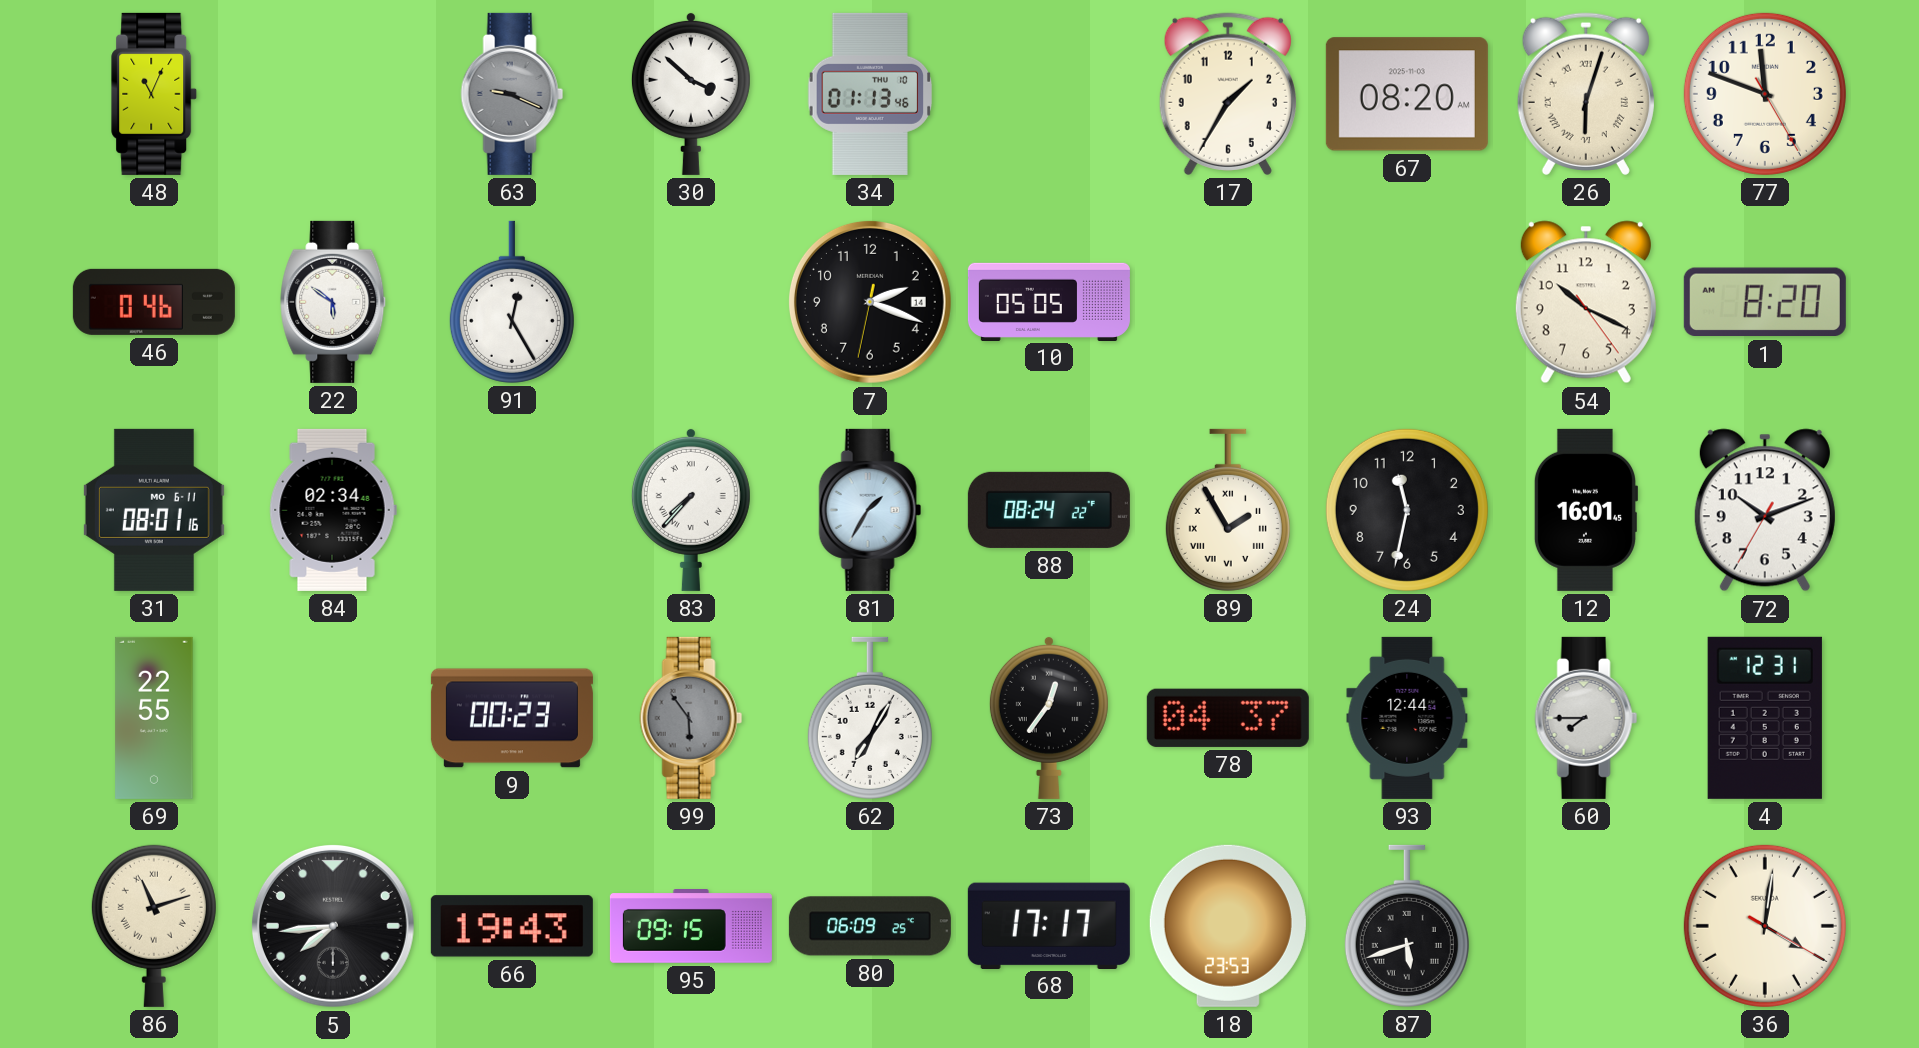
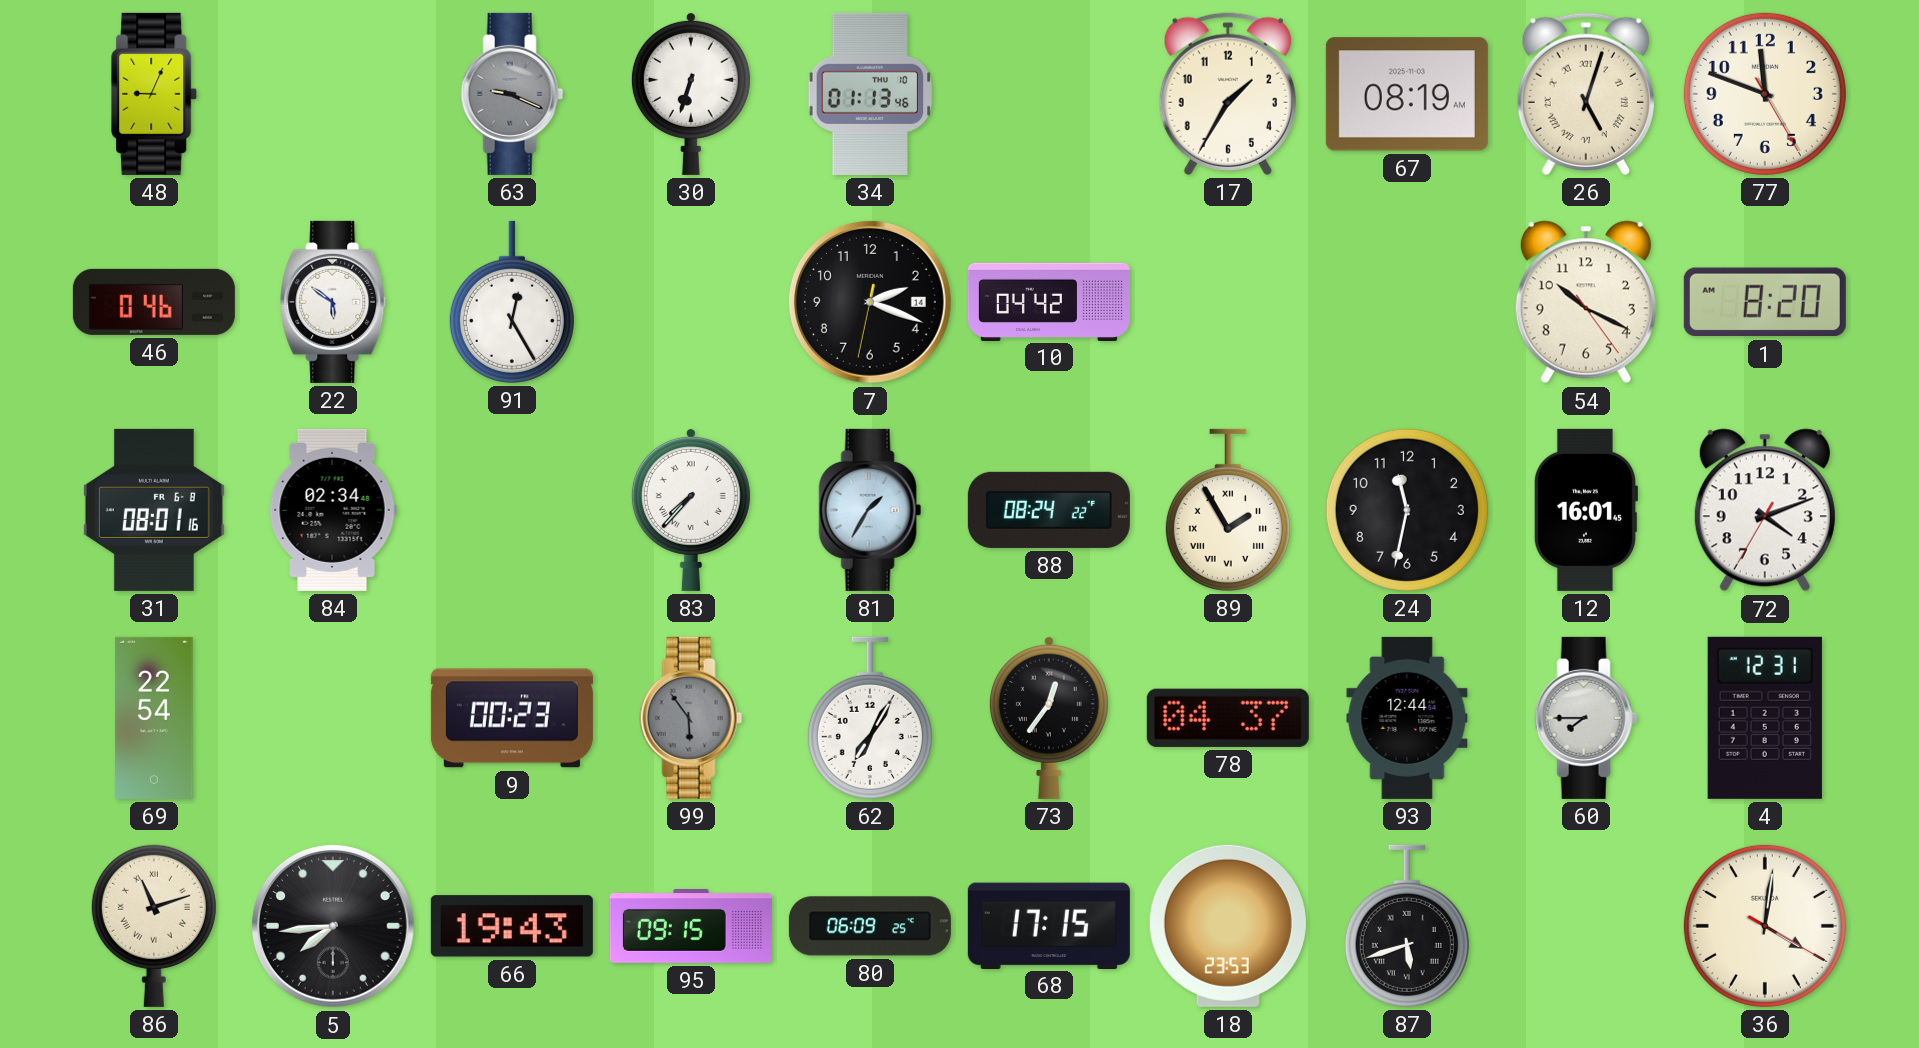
48: 11:04 -> 9:04 (155, 94)
30: 3:52 -> 6:33 (691, 93)
67: 08:20 -> 08:19 (1407, 94)
26: 6:03 -> 5:03 (1586, 94)
10: 05:05 -> 04:42 (1049, 301)
31 date: MO 6-11 -> FR 6-8 (154, 510)
72: 10:11 -> 4:11 (1765, 510)
69: 22:55 -> 22:54 (154, 718)
68: 17:17 -> 17:15 (1049, 925)
